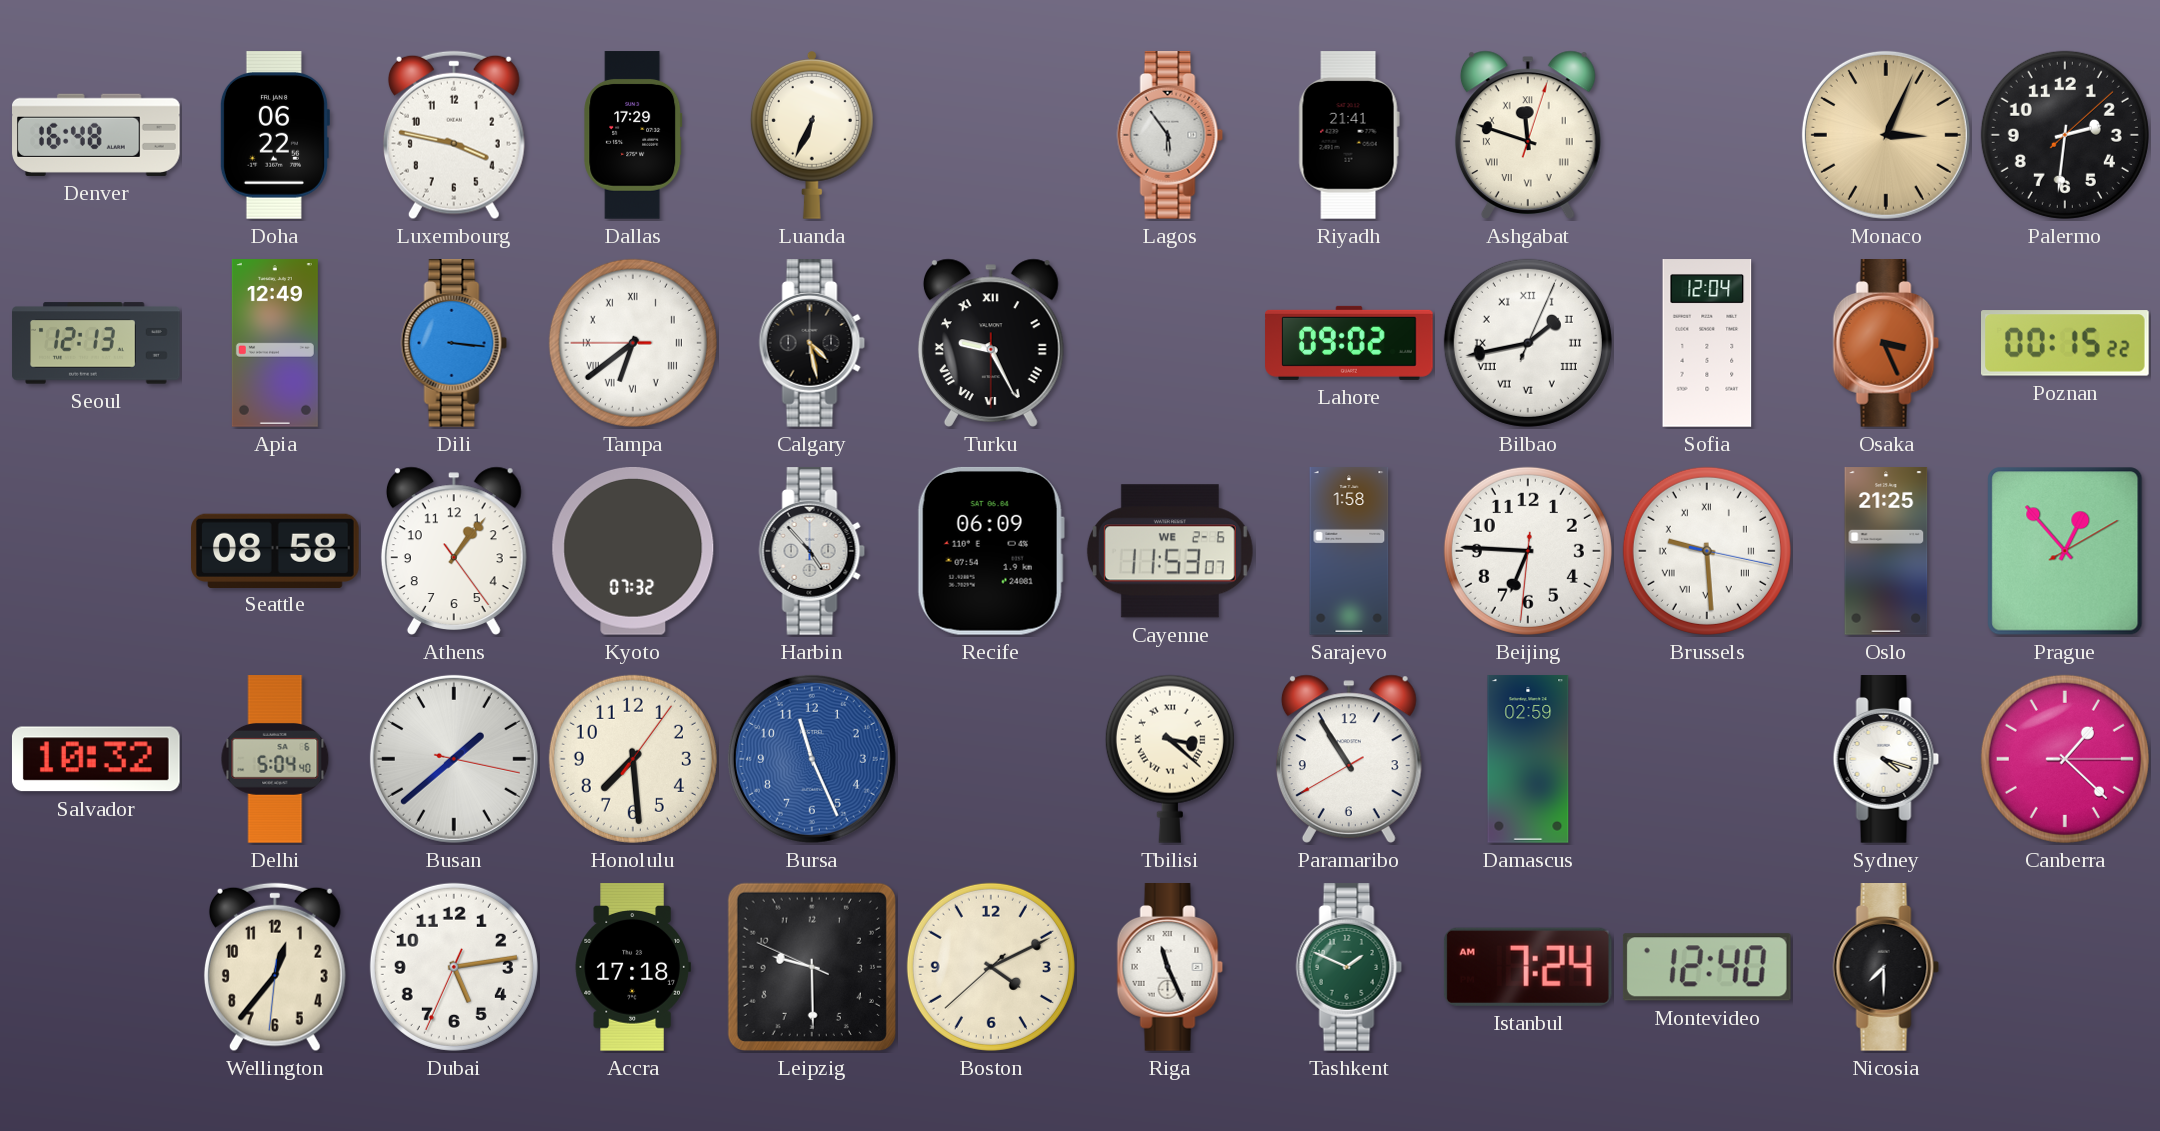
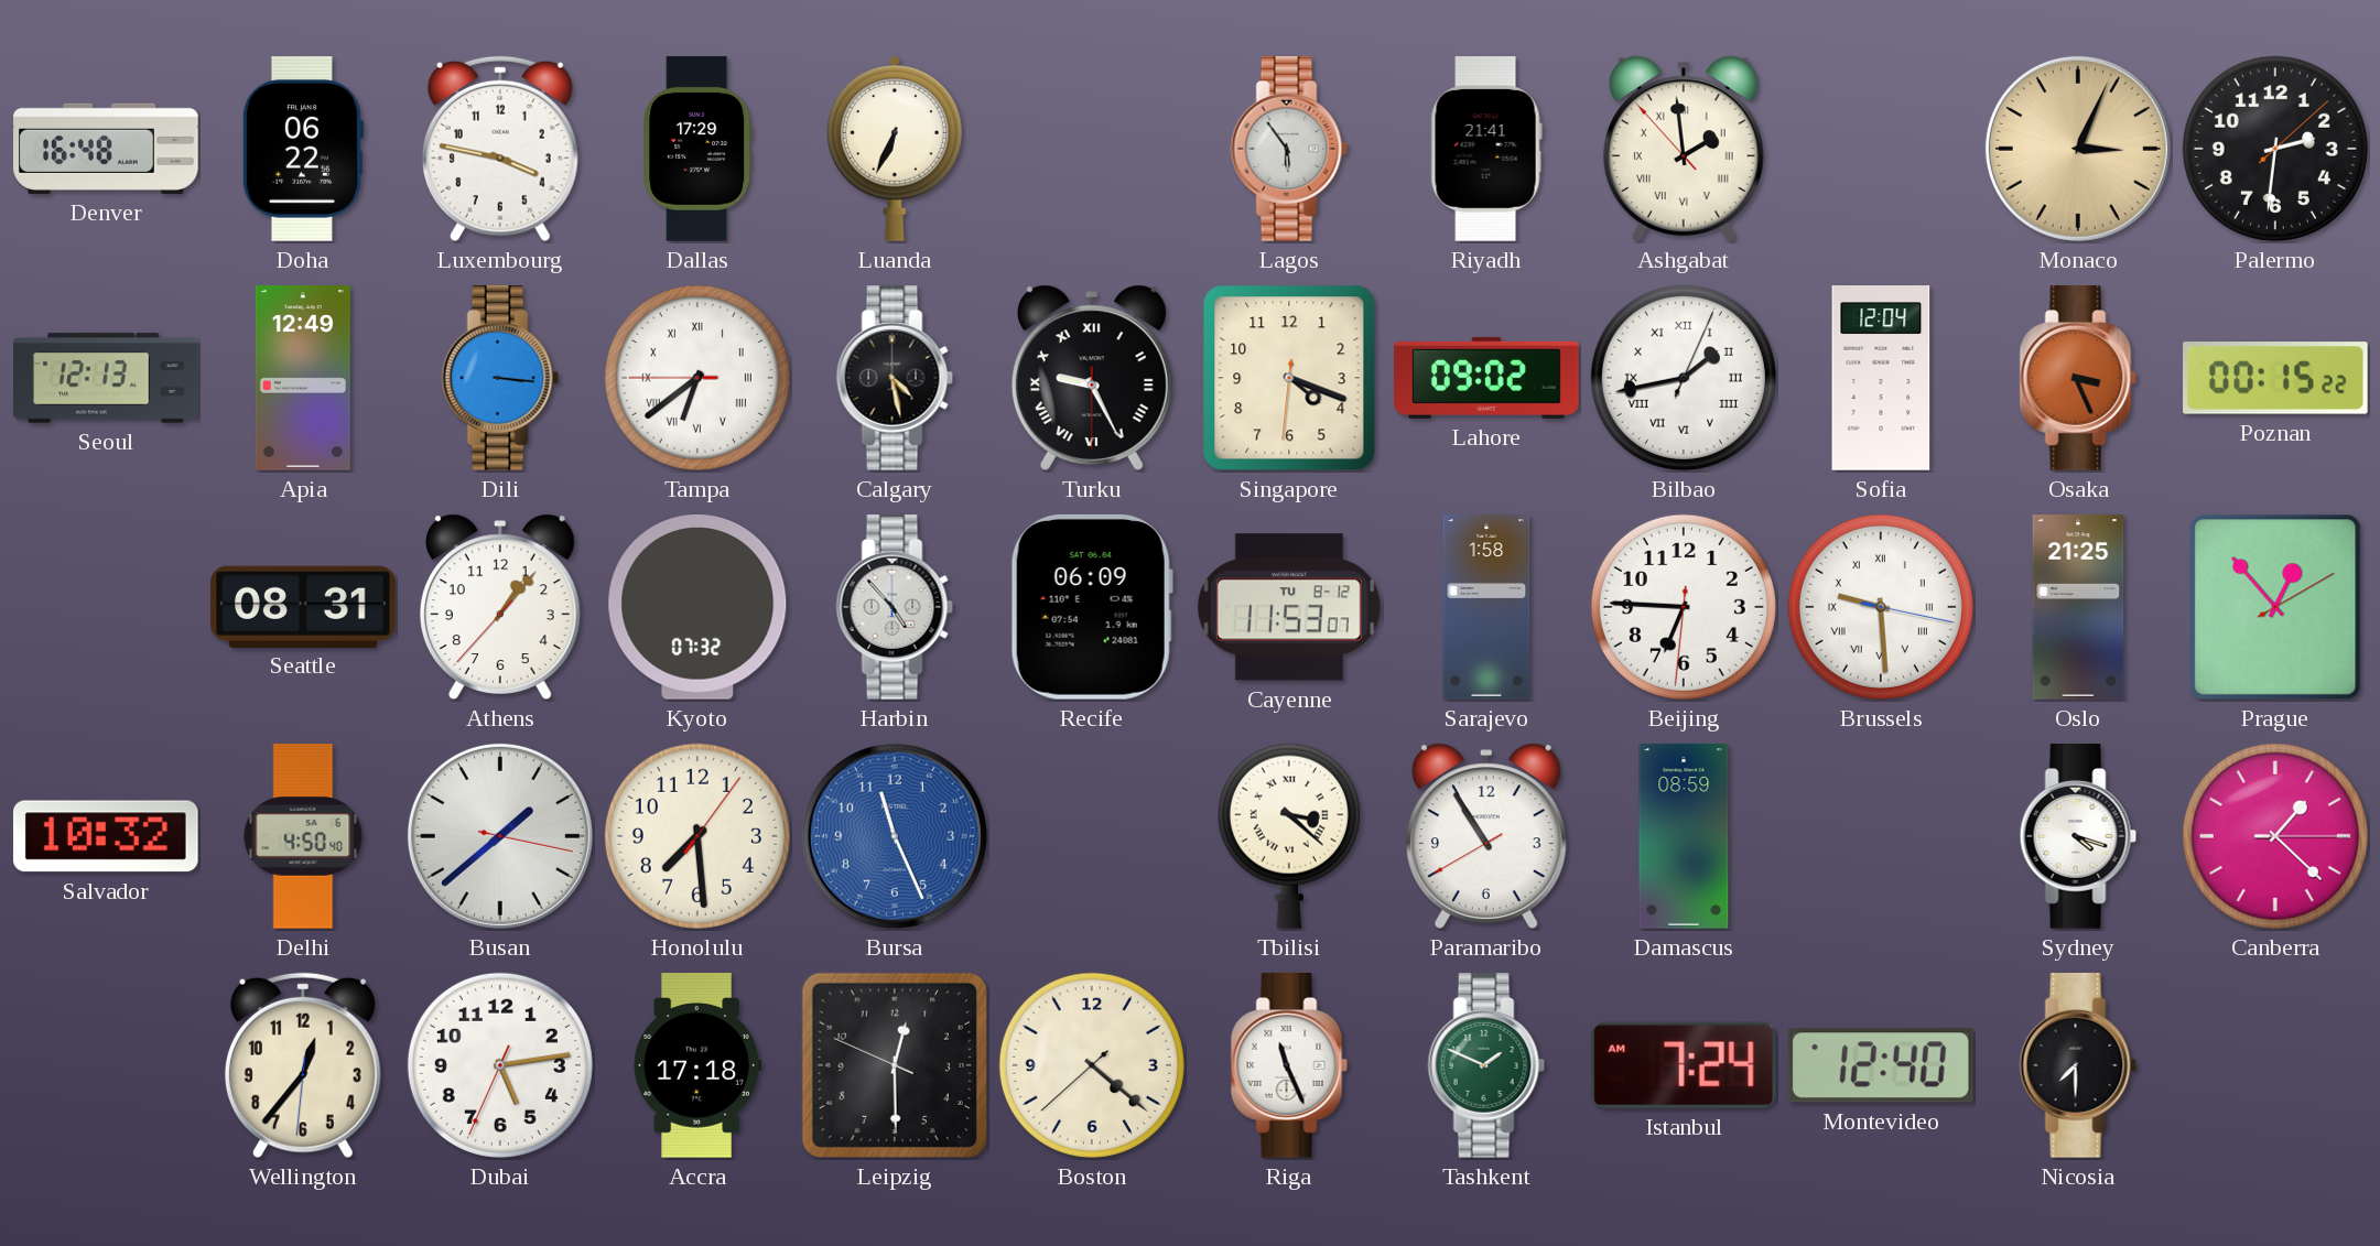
Ashgabat: 11:48 -> 1:58 (1684, 149)
Singapore: none -> 4:18 (1289, 378)
Seattle: 08:58 -> 08:31 (303, 606)
Athens: 1:06:24 -> 1:06:37 (500, 607)
Cayenne date: WE 2-6 -> TU 8-12 (1289, 607)
Delhi: 5:04 -> 4:50 (303, 836)
Damascus: 02:59 -> 08:59 (1684, 836)
Leipzig: 9:29 -> 12:29 (895, 1065)
Boston: 4:10 -> 4:21 (1092, 1065)
